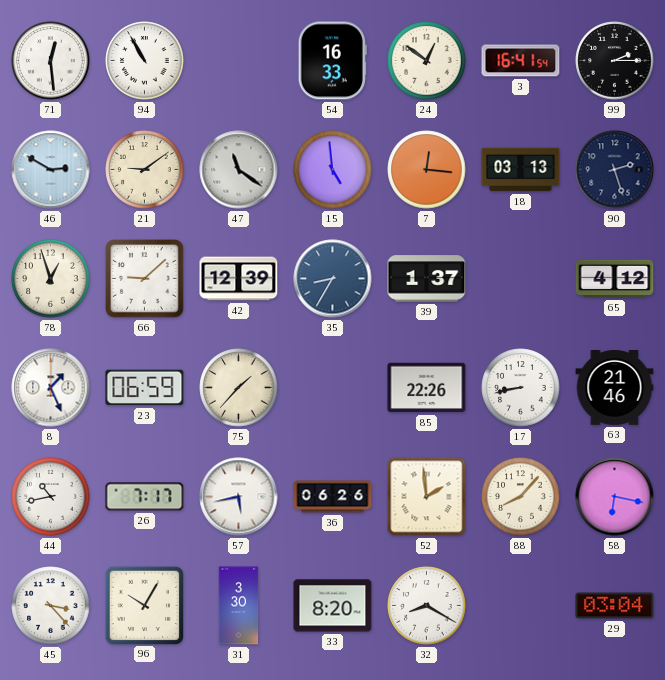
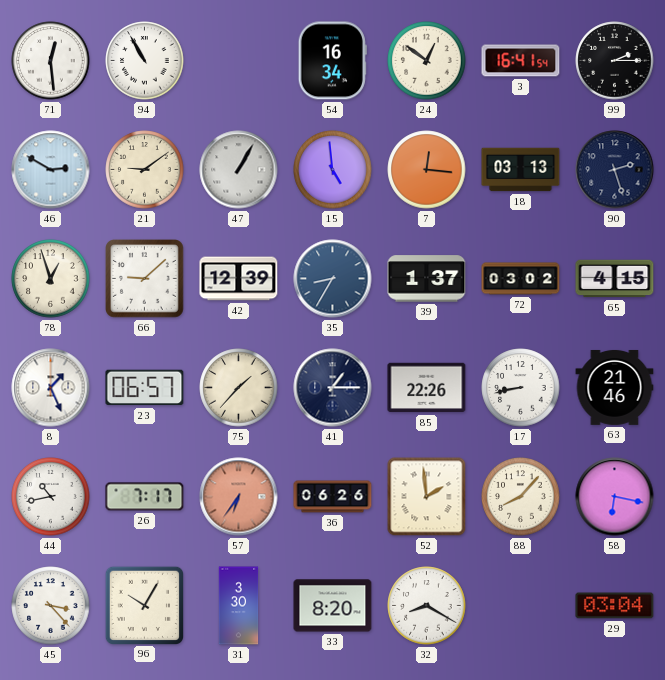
54: 16:33 -> 16:34 (332, 61)
47: 11:21 -> 1:05 (239, 170)
72: none -> 03:02 (521, 279)
65: 4:12 -> 4:15 (615, 279)
23: 06:59 -> 06:57 (145, 388)
41: none -> 1:15 (333, 388)
57: 5:43 -> 6:36 (239, 497)
57 dial: white -> salmon (239, 497)
